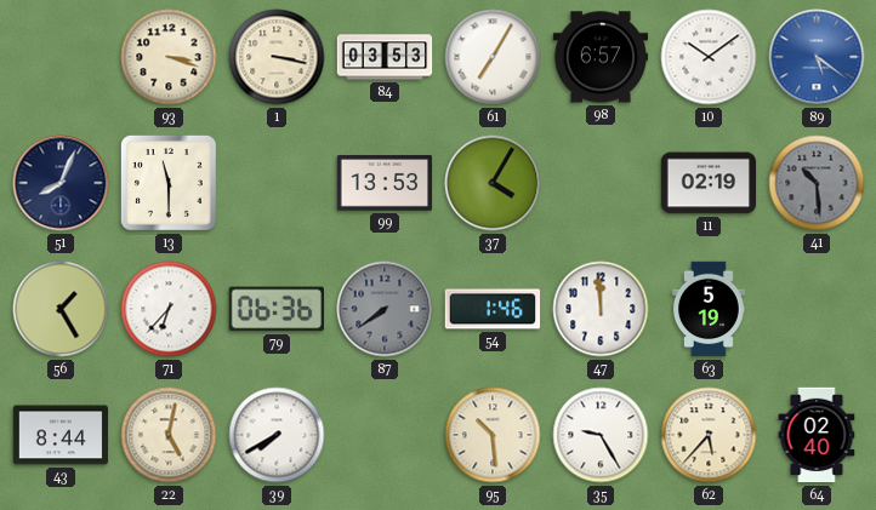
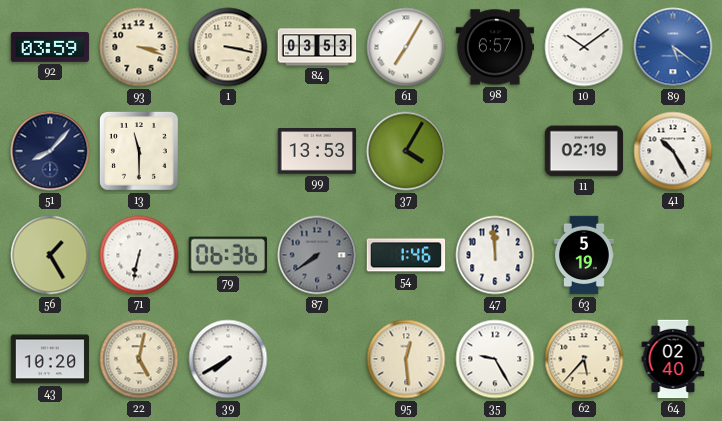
92: none -> 03:59 (50, 47)
51: 8:04 -> 8:07 (50, 151)
41: 10:29 -> 10:25 (673, 151)
41 dial: grey -> white (673, 151)
71: 6:37 -> 6:32 (139, 255)
43: 8:44 -> 10:20 (50, 359)
95: 10:29 -> 12:29 (406, 359)
